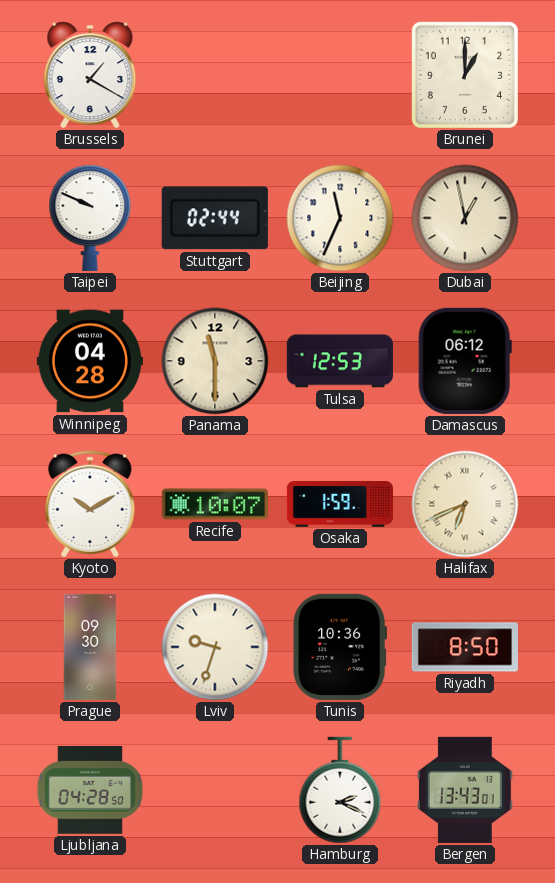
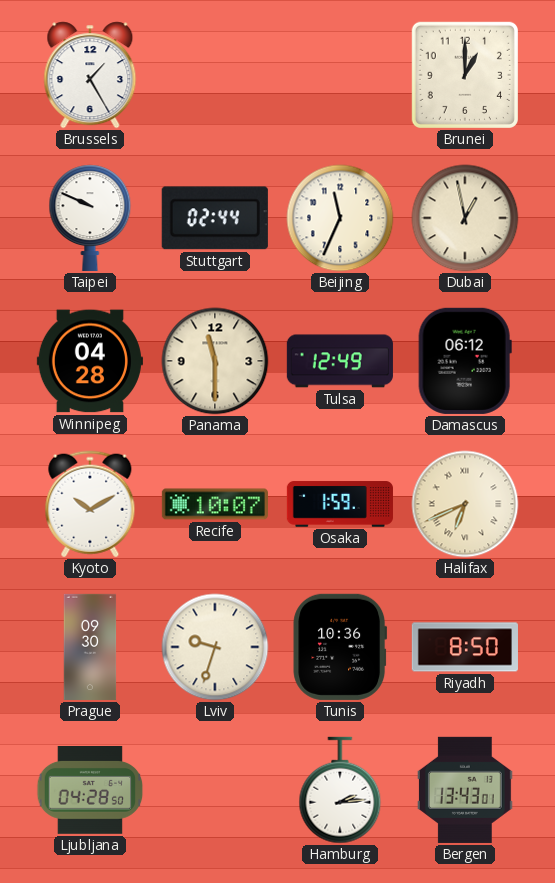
Brussels: 1:20 -> 1:25 (90, 75)
Tulsa: 12:53 -> 12:49 (340, 361)
Hamburg: 2:19 -> 2:14 (340, 790)
